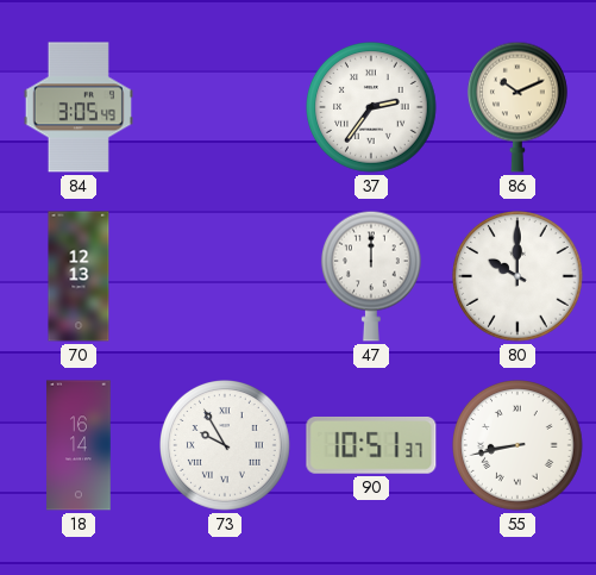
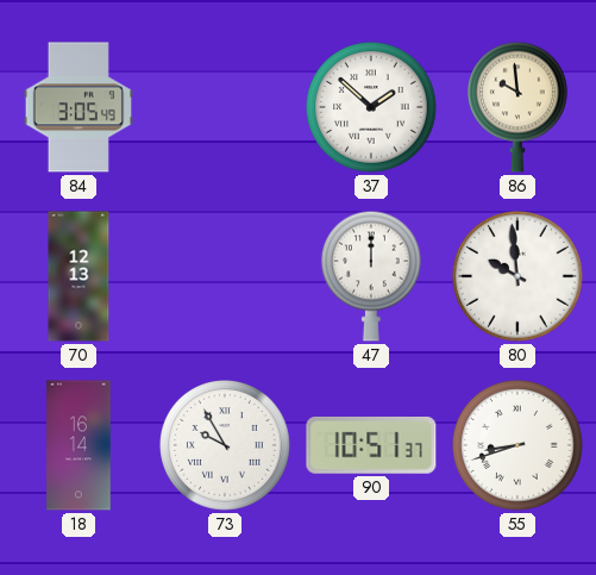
37: 2:36 -> 1:52 (372, 108)
86: 10:11 -> 9:59 (517, 107)
80: 10:00 -> 9:59 (519, 277)
55: 8:43 -> 8:42 (519, 446)
